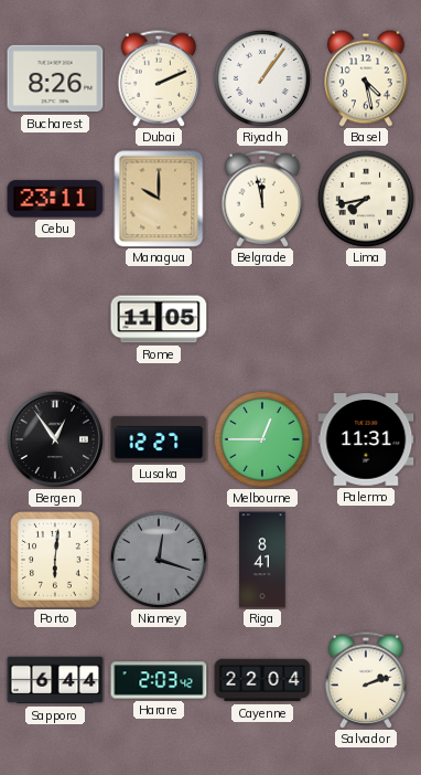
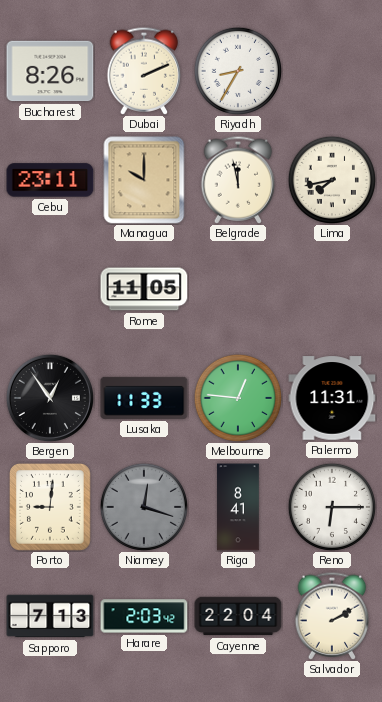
Riyadh: 1:06 -> 8:35 (238, 71)
Basel: 4:28 -> none (366, 78)
Lusaka: 12:27 -> 11:33 (144, 398)
Melbourne: 12:45 -> 12:46 (238, 398)
Porto: 6:01 -> 9:01 (51, 508)
Reno: none -> 6:15 (332, 507)
Sapporo: 6:44 -> 7:13 (50, 616)
Salvador: 2:12 -> 2:10 (332, 616)
